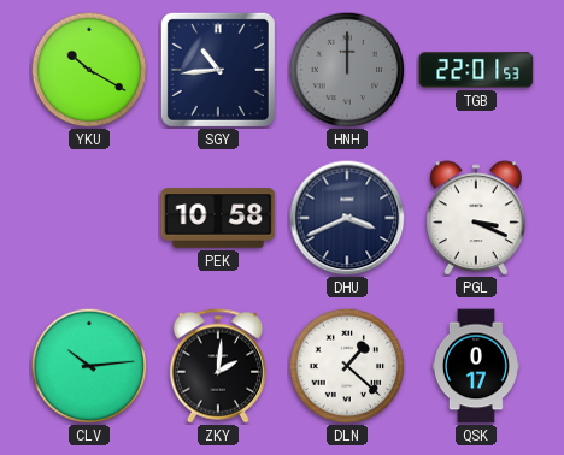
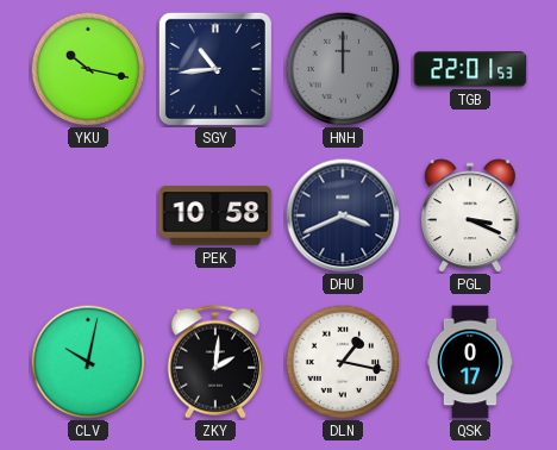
YKU: 10:20 -> 10:17 (88, 69)
CLV: 10:14 -> 10:02 (88, 362)
DLN: 1:22 -> 1:17 (343, 362)
